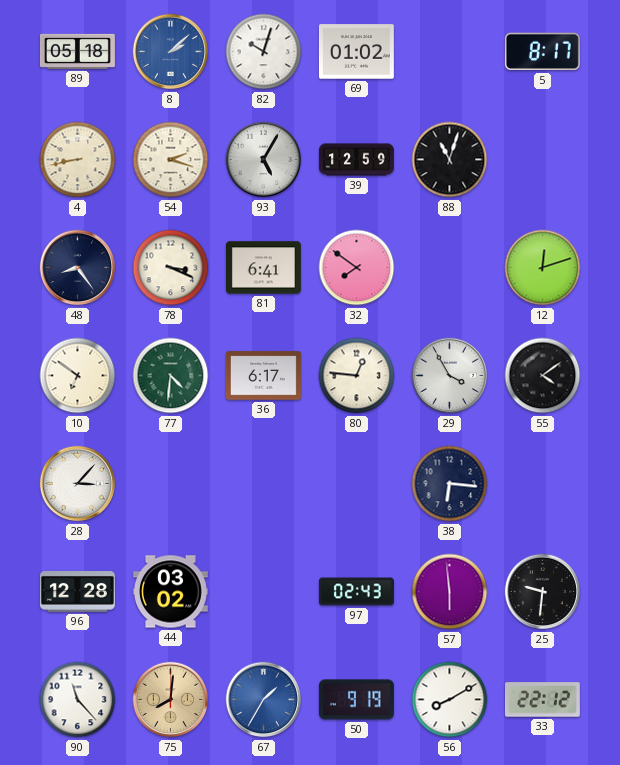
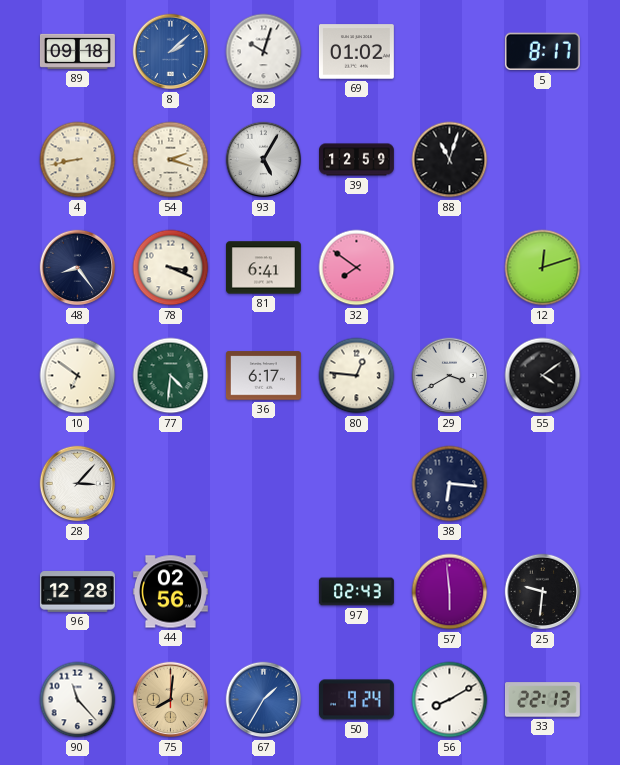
89: 05:18 -> 09:18 (77, 51)
29: 3:55 -> 3:40 (450, 376)
44: 03:02 -> 02:56 (170, 592)
50: 9:19 -> 9:24 (356, 700)
33: 22:12 -> 22:13 (542, 700)
